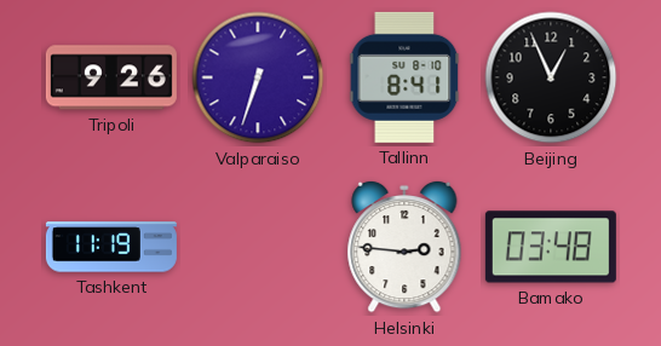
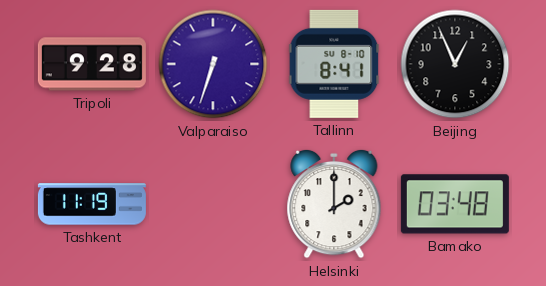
Tripoli: 9:26 -> 9:28 (92, 64)
Helsinki: 2:46 -> 2:00 (334, 204)
